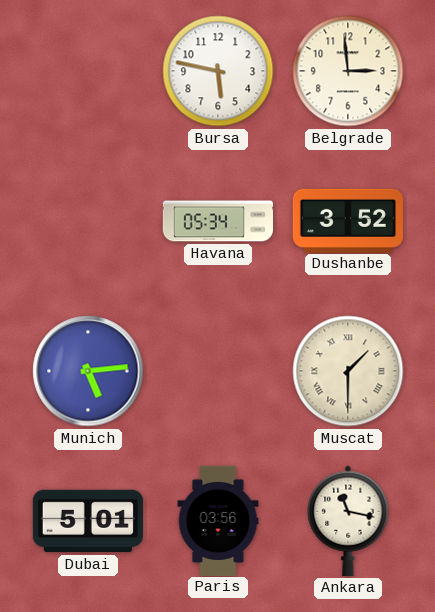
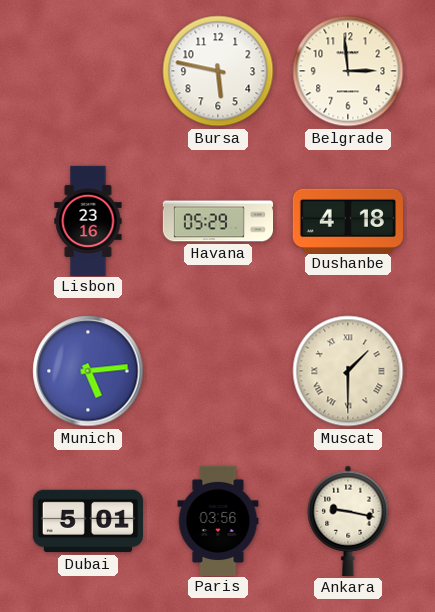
Lisbon: none -> 23:16 (88, 220)
Havana: 05:34 -> 05:29 (217, 221)
Dushanbe: 3:52 -> 4:18 (348, 220)
Ankara: 11:17 -> 9:17 (348, 521)
